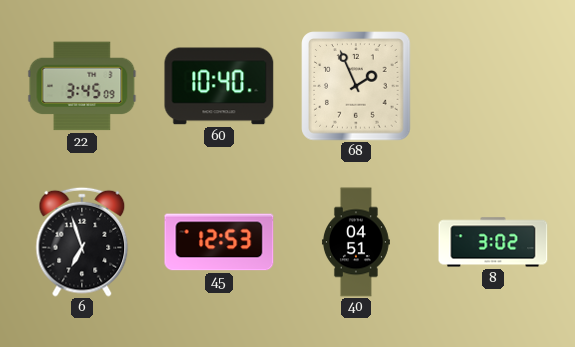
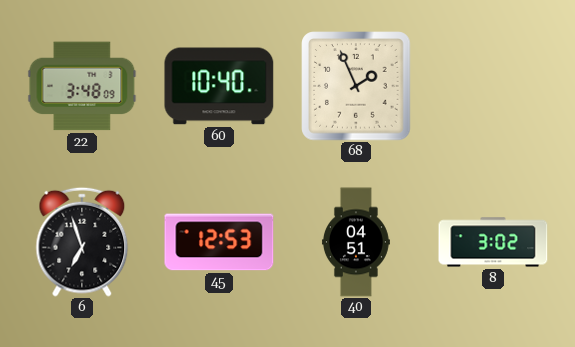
22: 3:45 -> 3:48 (82, 86)
